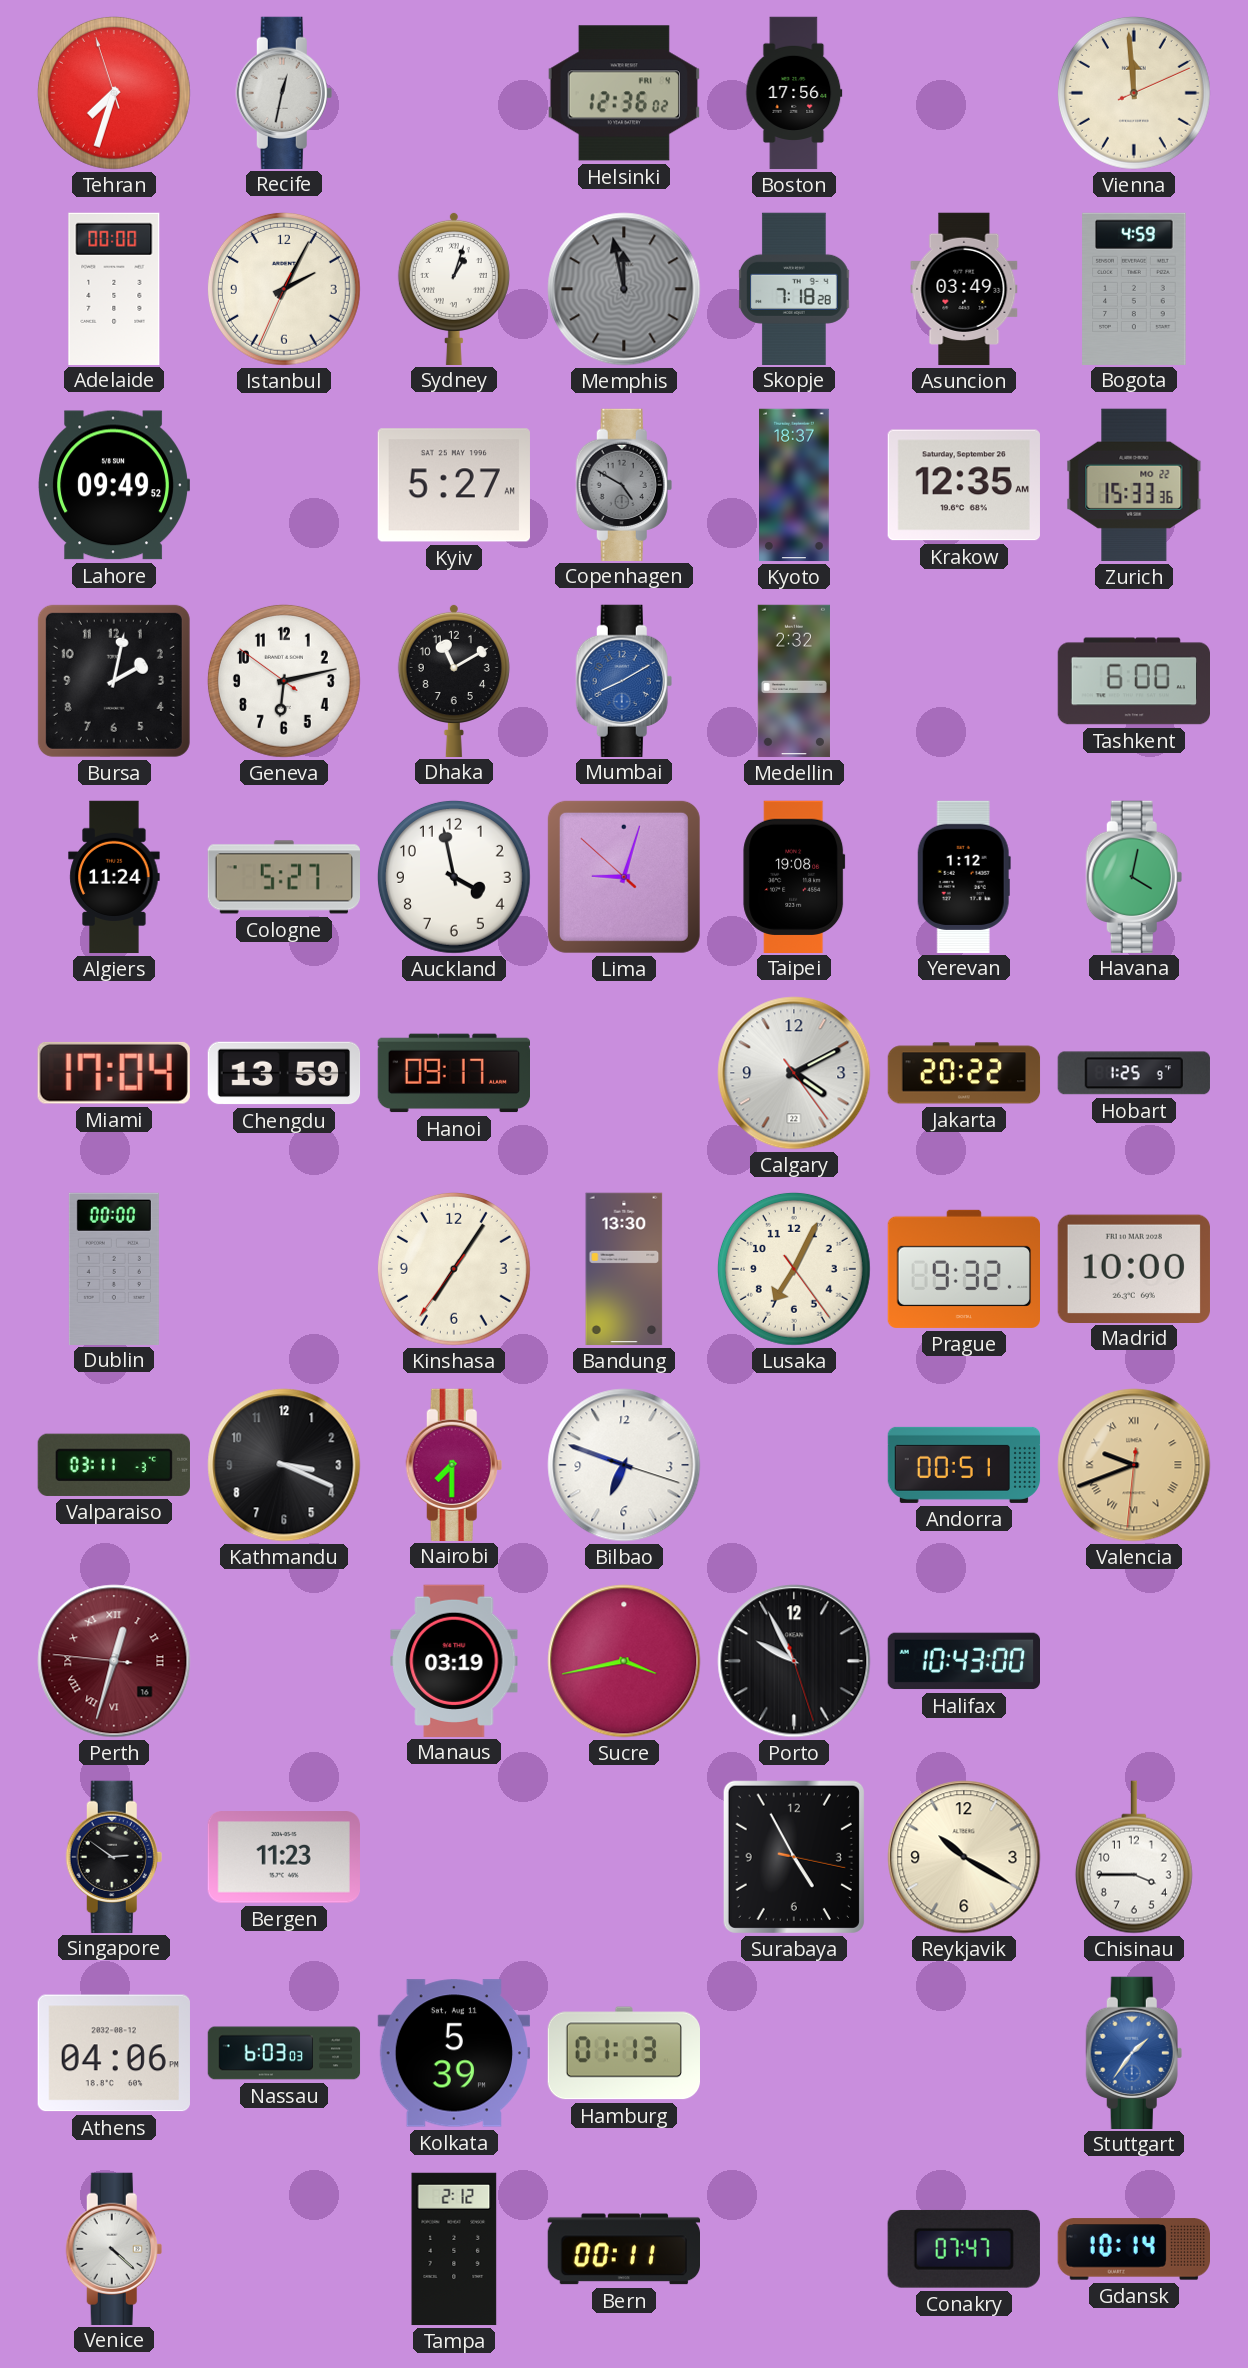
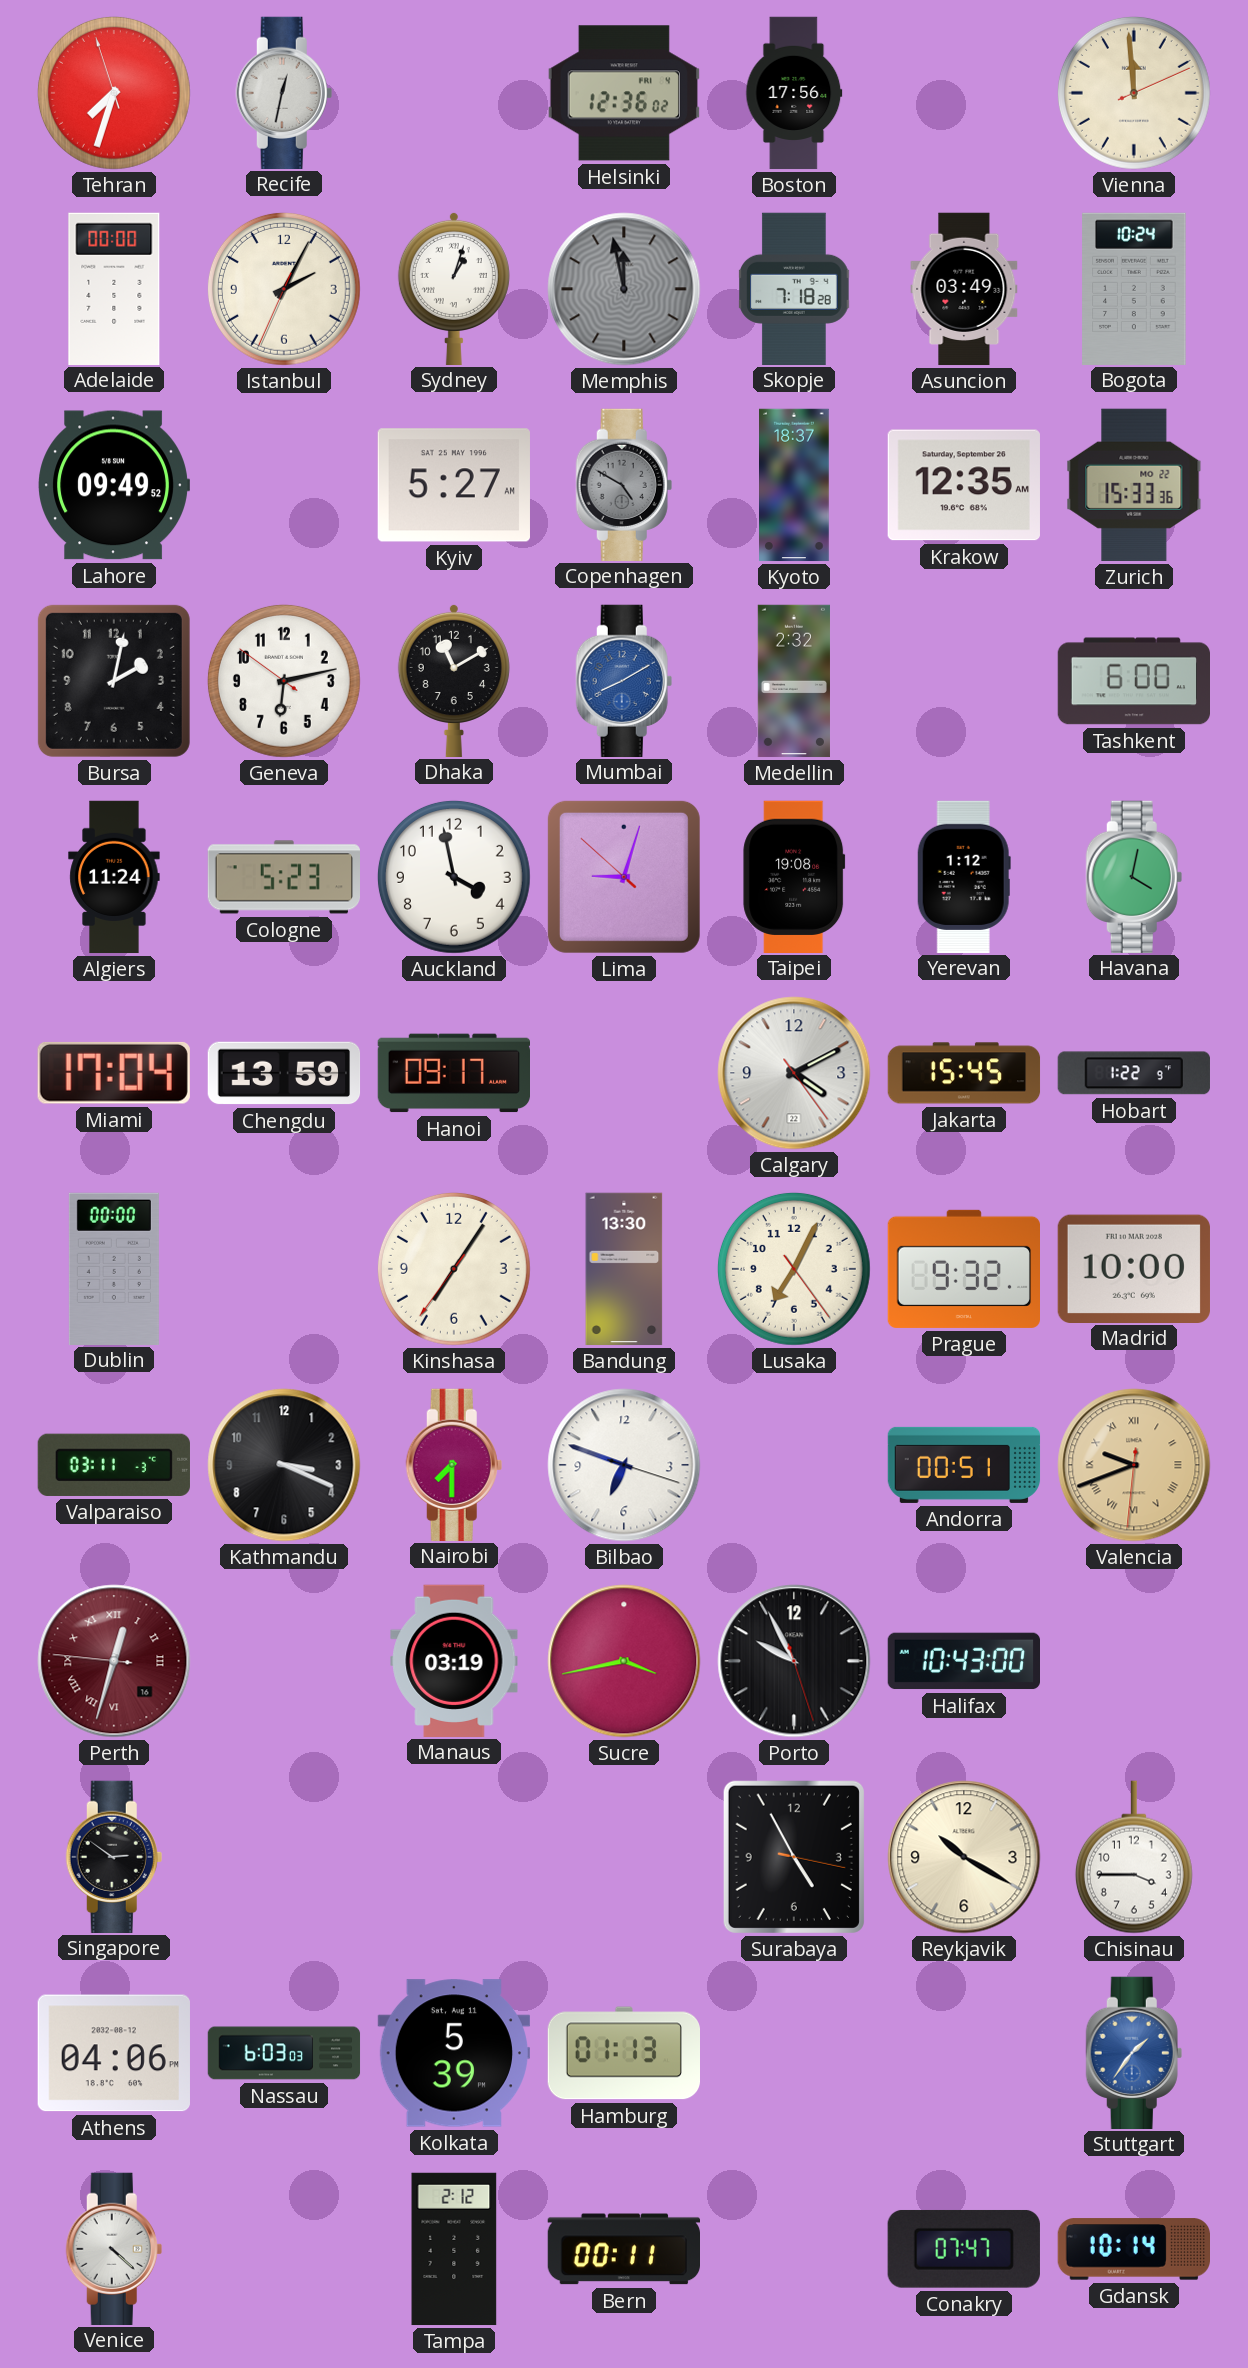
Bogota: 4:59 -> 10:24 (1134, 288)
Cologne: 5:27 -> 5:23 (283, 877)
Jakarta: 20:22 -> 15:45 (964, 1073)
Hobart: 1:25 -> 1:22 (1134, 1073)
Bergen: 11:23 -> none (284, 1857)
